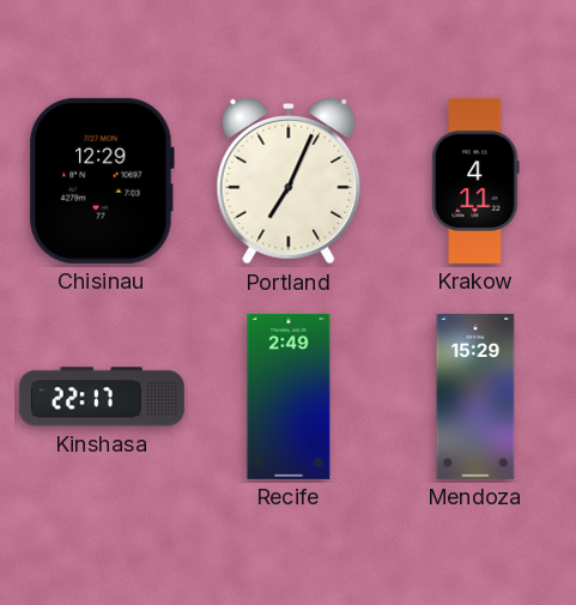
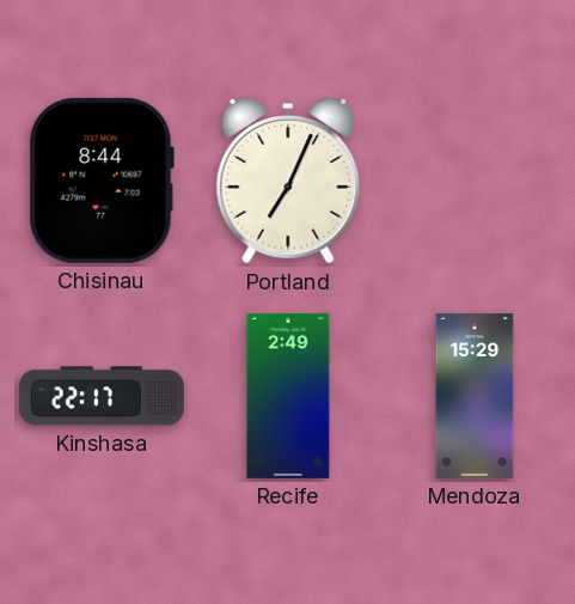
Chisinau: 12:29 -> 8:44 (102, 181)
Krakow: 4:11 -> none (475, 181)
